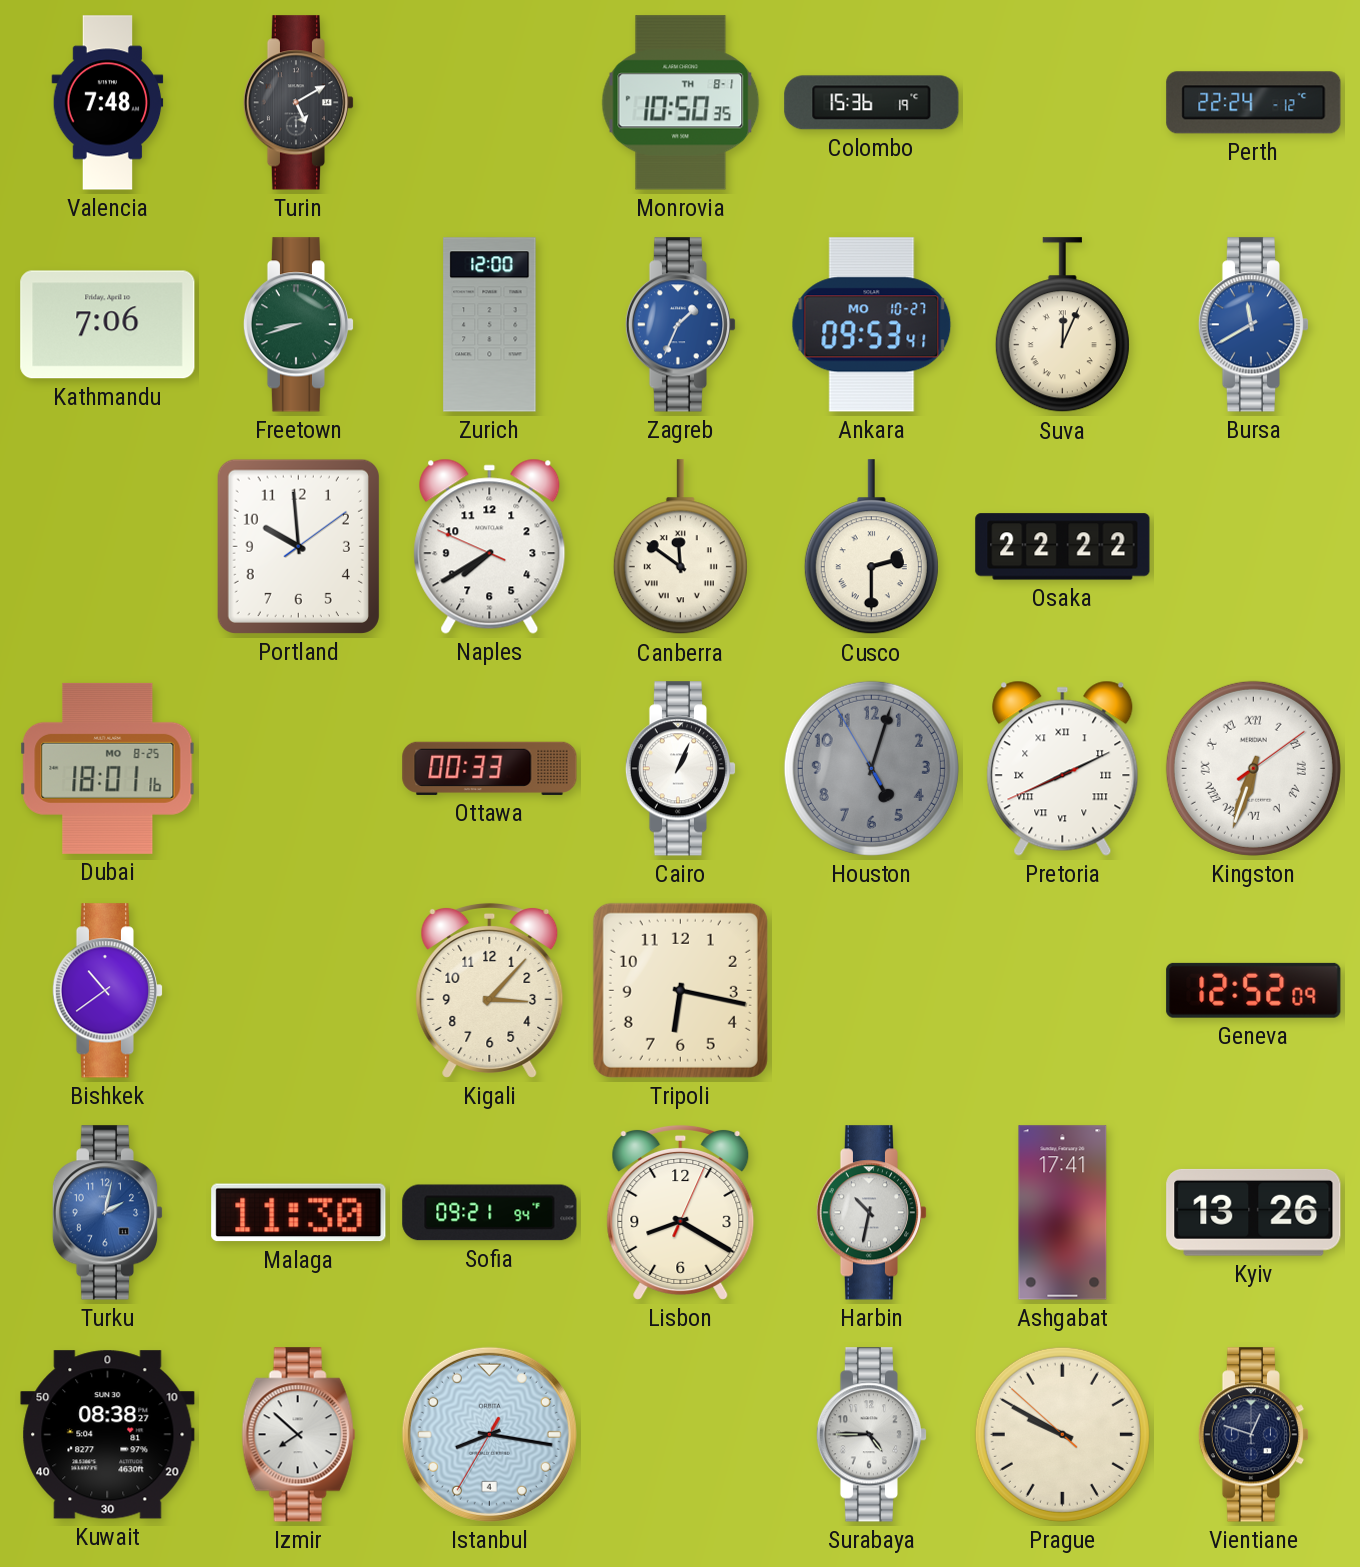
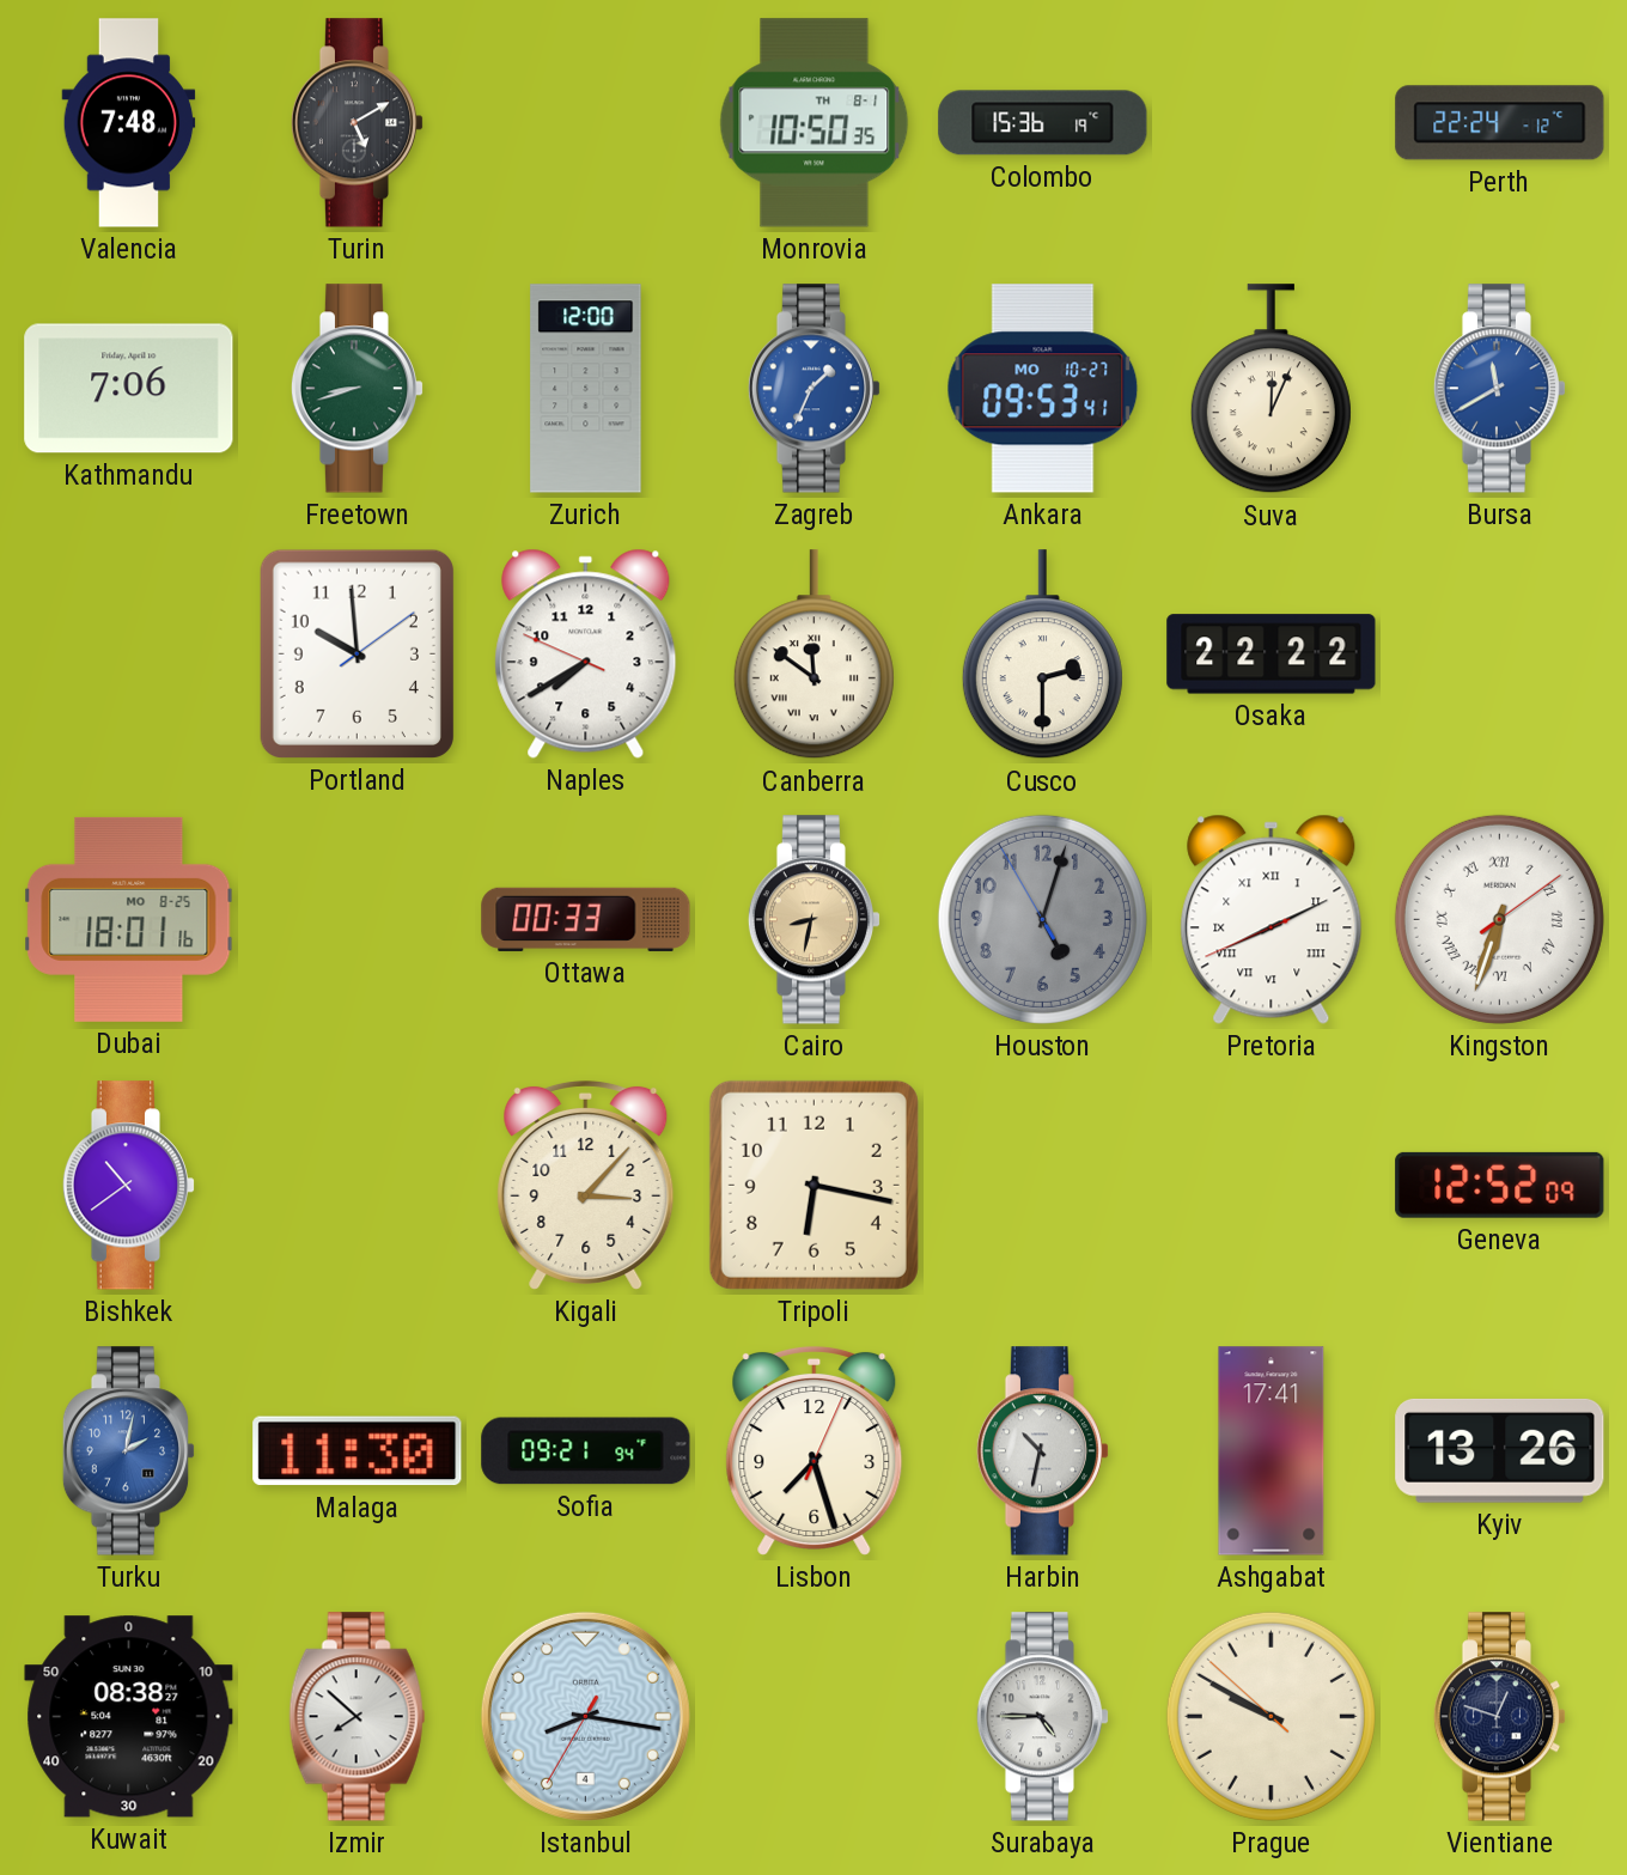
Cairo: 1:04 -> 8:32 (815, 920)
Cairo dial: white -> champagne (815, 920)
Lisbon: 8:20 -> 7:27 (815, 1450)
